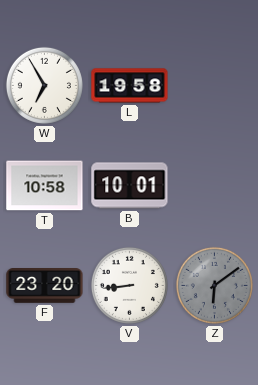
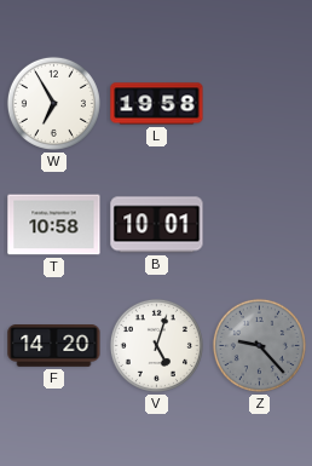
F: 23:20 -> 14:20 (54, 346)
V: 8:44 -> 5:03 (156, 345)
Z: 6:09 -> 9:23 (259, 345)
